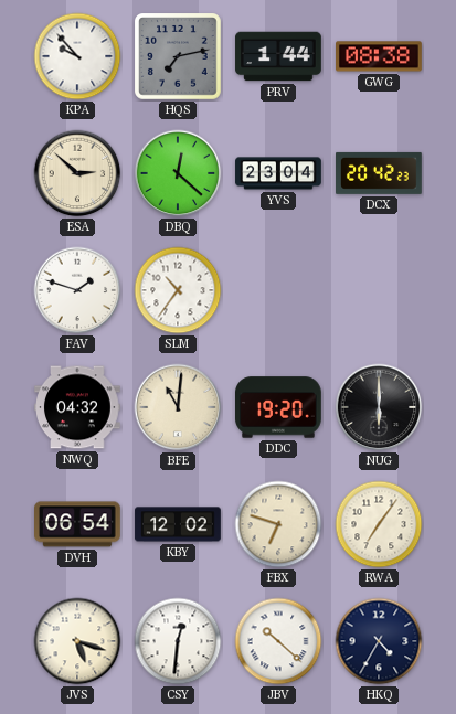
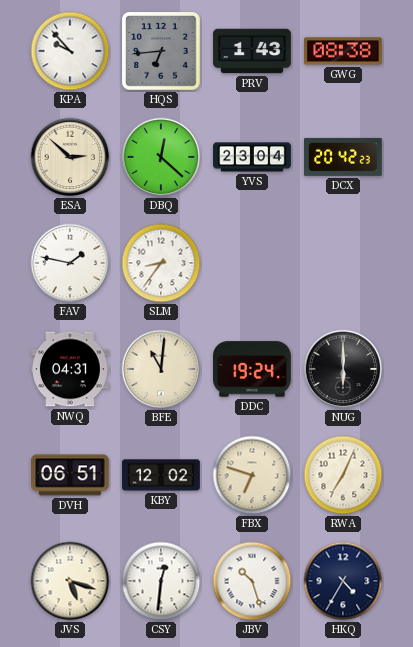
HQS: 7:13 -> 6:44 (162, 52)
PRV: 1:44 -> 1:43 (252, 51)
FAV: 1:48 -> 1:47 (70, 263)
SLM: 10:36 -> 8:36 (161, 263)
NWQ: 04:32 -> 04:31 (71, 369)
DDC: 19:20 -> 19:24 (253, 369)
DVH: 06:54 -> 06:51 (71, 475)
RWA: 7:06 -> 7:04 (343, 475)
JBV: 10:22 -> 10:27 (252, 581)
